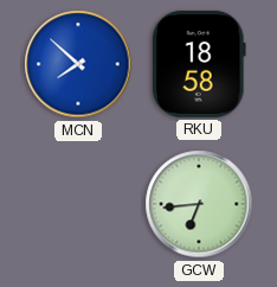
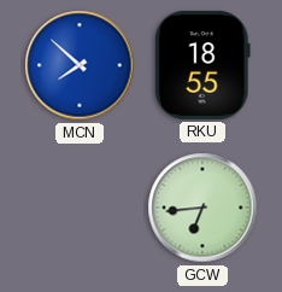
RKU: 18:58 -> 18:55 (202, 65)
